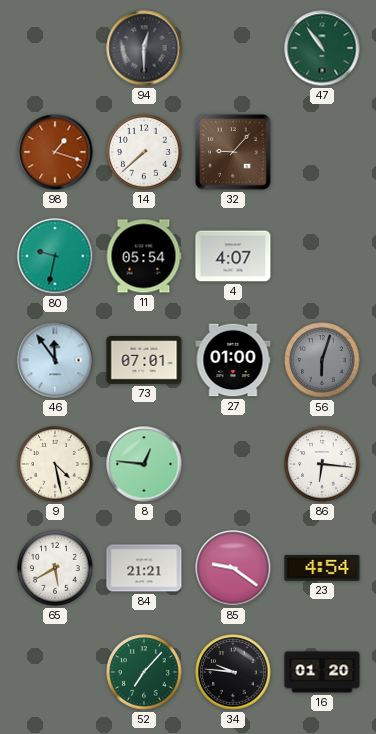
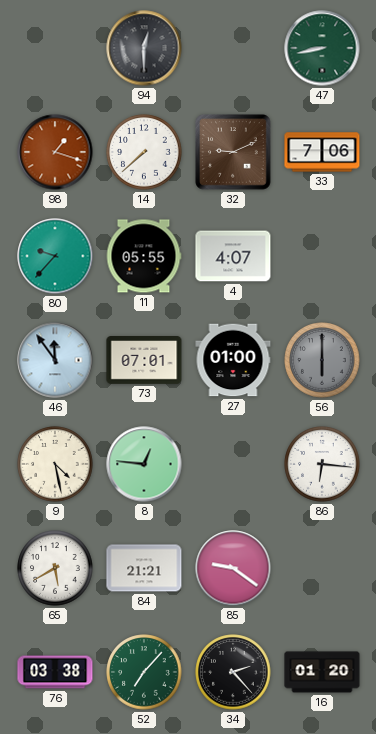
47: 10:54 -> 8:43 (322, 48)
32: 9:07 -> 9:11 (233, 152)
33: none -> 7:06 (322, 152)
80: 9:32 -> 9:37 (55, 256)
11: 05:54 -> 05:55 (144, 256)
56: 6:03 -> 6:00 (322, 360)
23: 4:54 -> none (322, 569)
76: none -> 03:38 (55, 672)
34: 9:46 -> 2:23 (233, 672)
